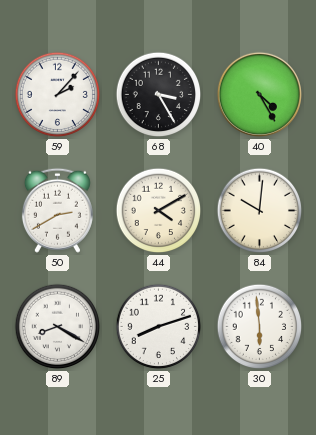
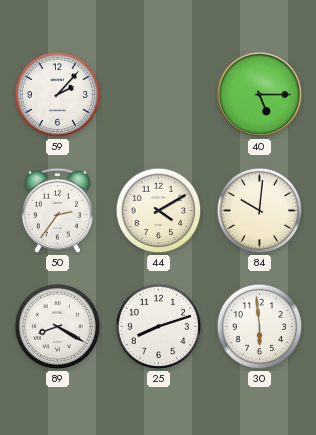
68: 3:25 -> none (159, 95)
40: 4:25 -> 5:15 (259, 94)
50: 2:40 -> 2:36 (57, 210)
